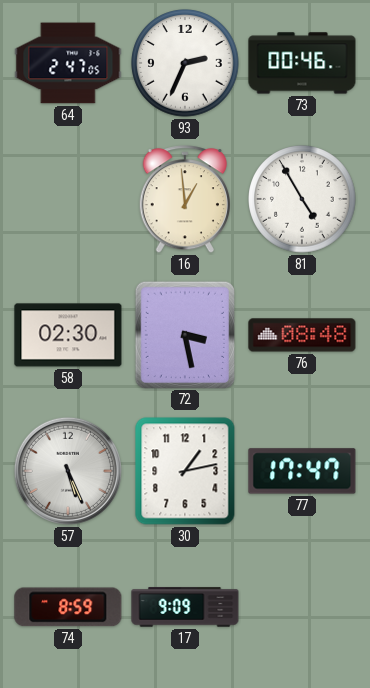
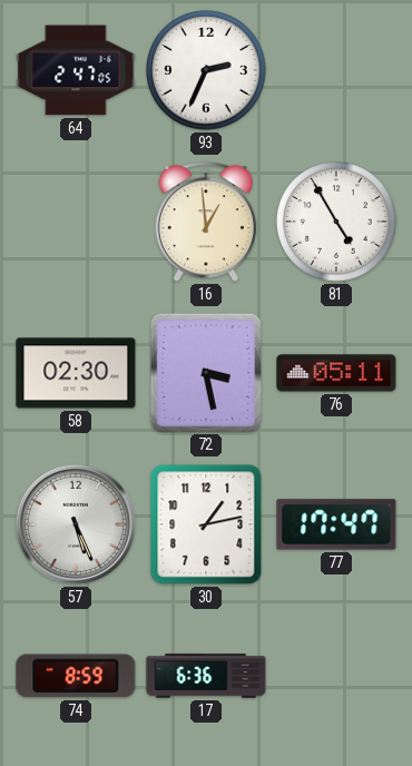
73: 00:46 -> none (302, 63)
76: 08:48 -> 05:11 (336, 373)
17: 9:09 -> 6:36 (206, 676)
